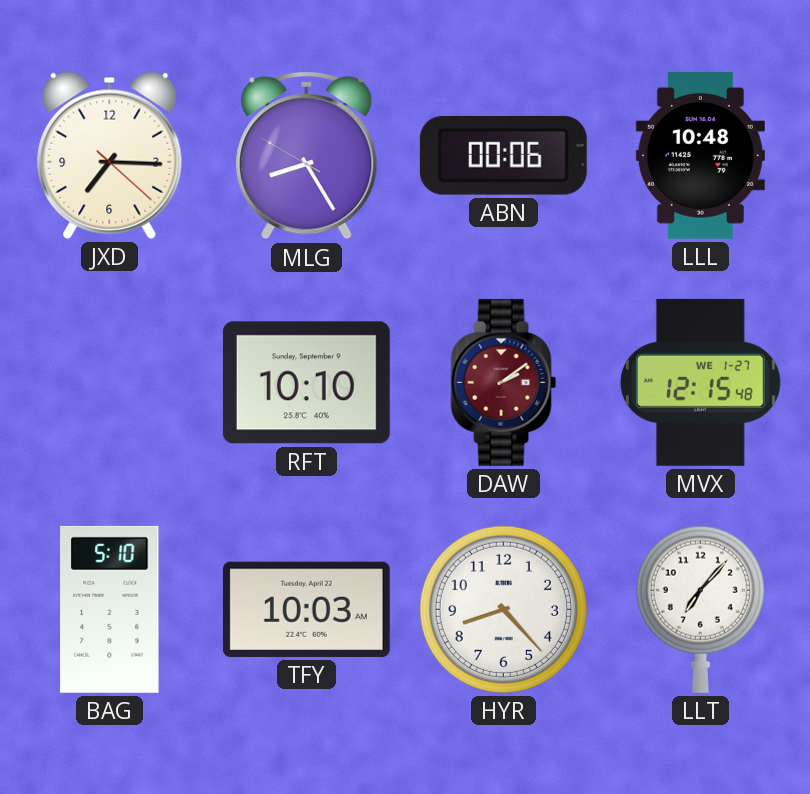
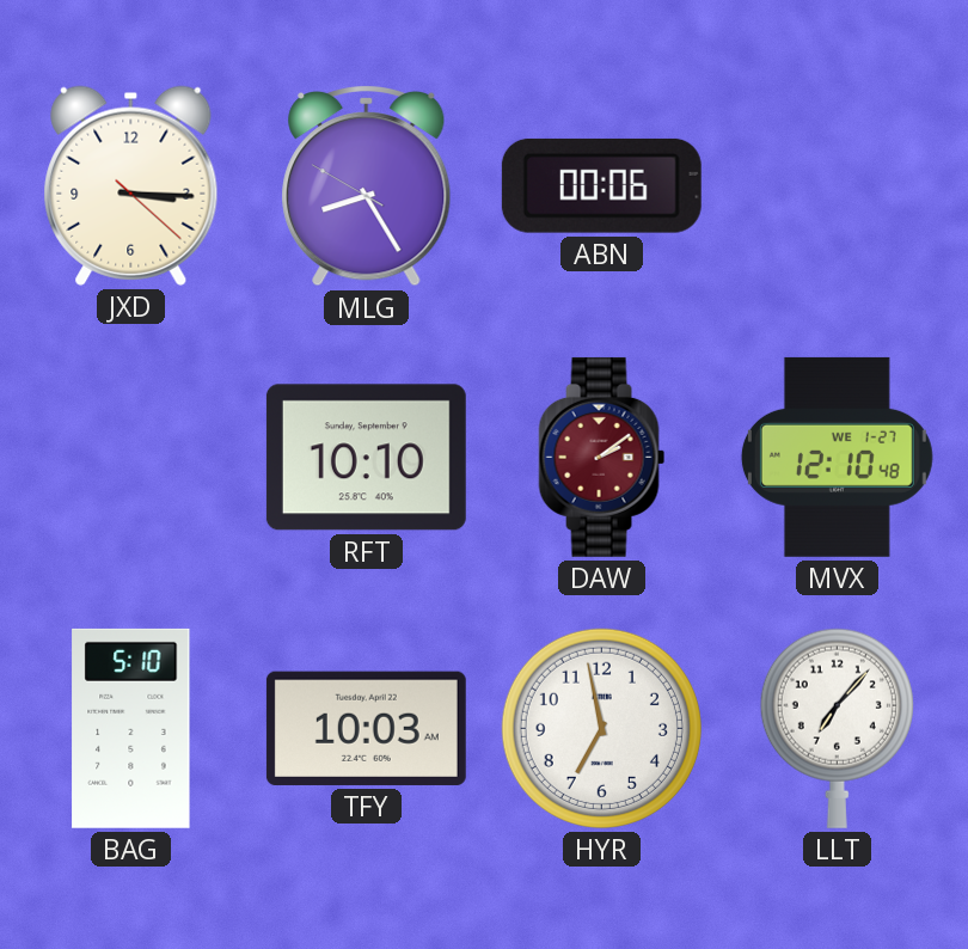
JXD: 7:15 -> 3:15 (131, 185)
LLL: 10:48 -> none (700, 155)
MVX: 12:15 -> 12:10 (837, 457)
HYR: 8:23 -> 6:58 (601, 728)
